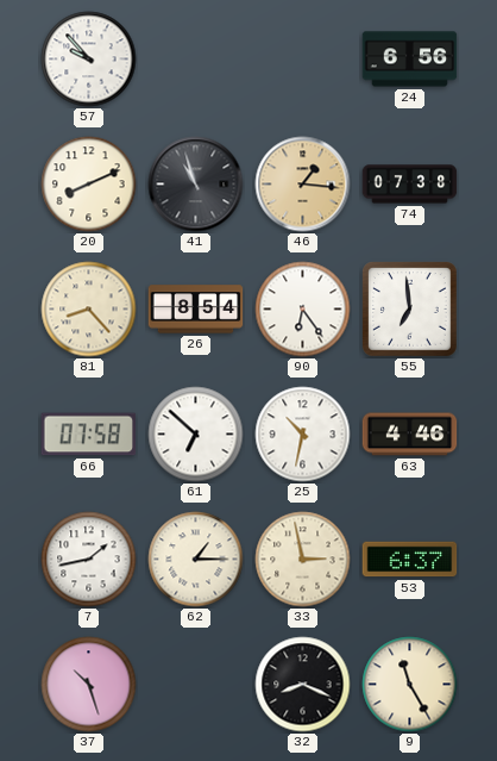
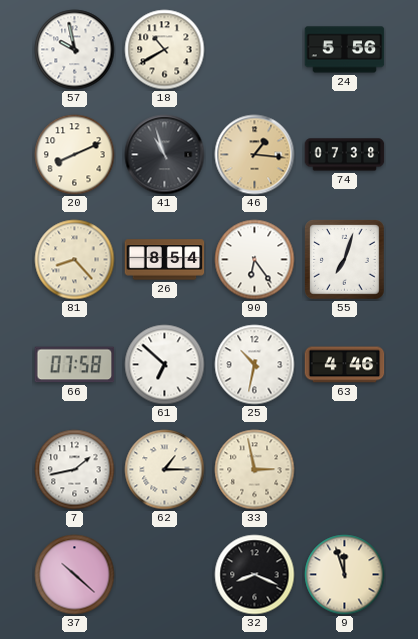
57: 9:53 -> 9:58 (75, 50)
18: none -> 10:40 (165, 50)
24: 6:56 -> 5:56 (345, 50)
55: 6:59 -> 7:03 (345, 260)
53: 6:37 -> none (410, 560)
37: 10:27 -> 10:22 (75, 575)
9: 11:25 -> 11:57 (345, 575)
